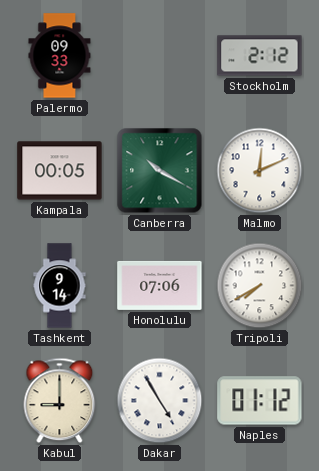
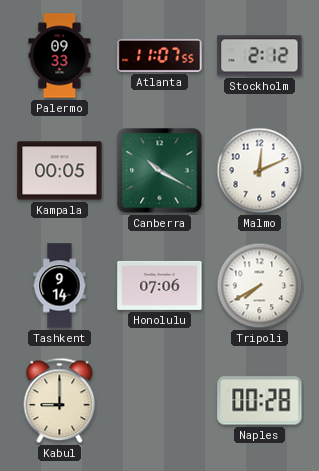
Atlanta: none -> 11:07 (160, 55)
Dakar: 4:55 -> none (160, 401)
Naples: 01:12 -> 00:28 (260, 401)
